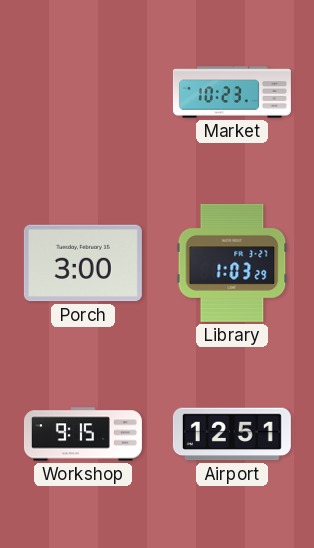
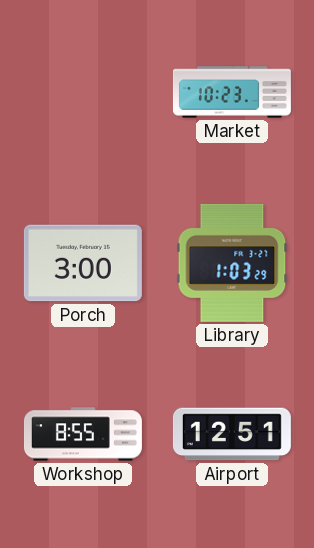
Workshop: 9:15 -> 8:55 (83, 434)
